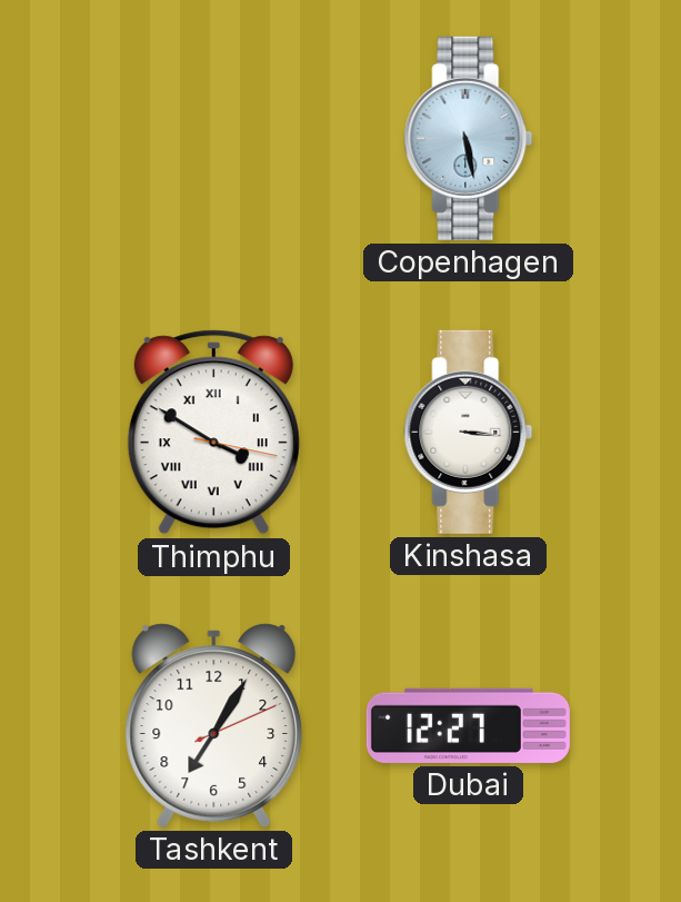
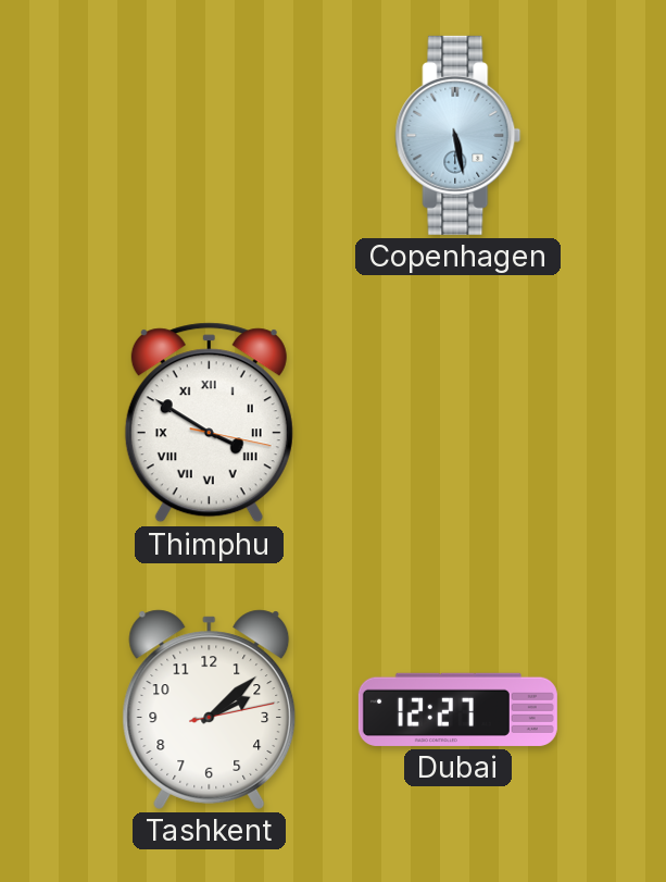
Kinshasa: 3:16 -> none (469, 432)
Tashkent: 7:05 -> 2:08 (210, 709)
